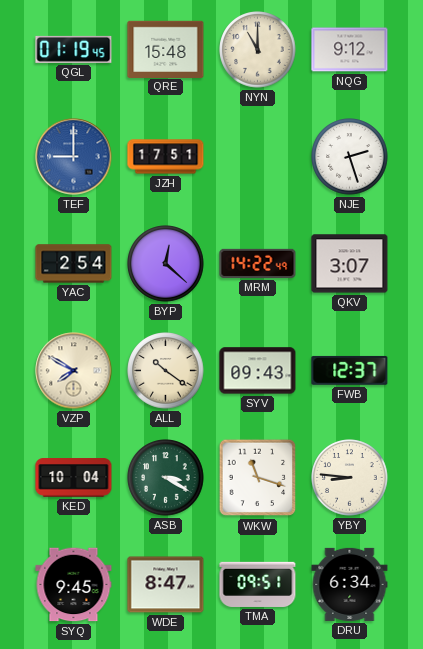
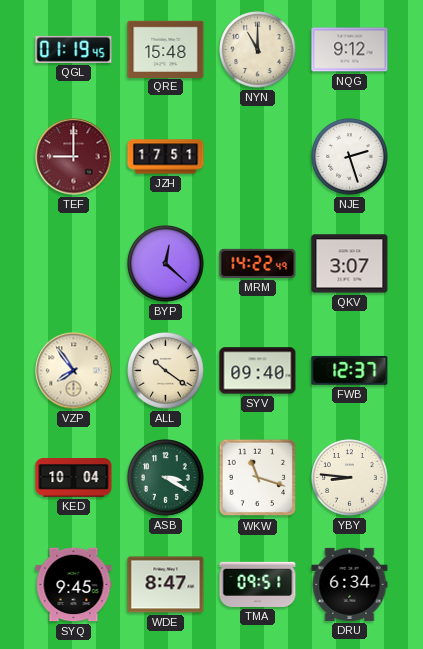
TEF dial: blue -> burgundy (74, 157)
YAC: 2:54 -> none (74, 264)
VZP: 7:50 -> 7:54 (74, 371)
SYV: 09:43 -> 09:40 (258, 371)
